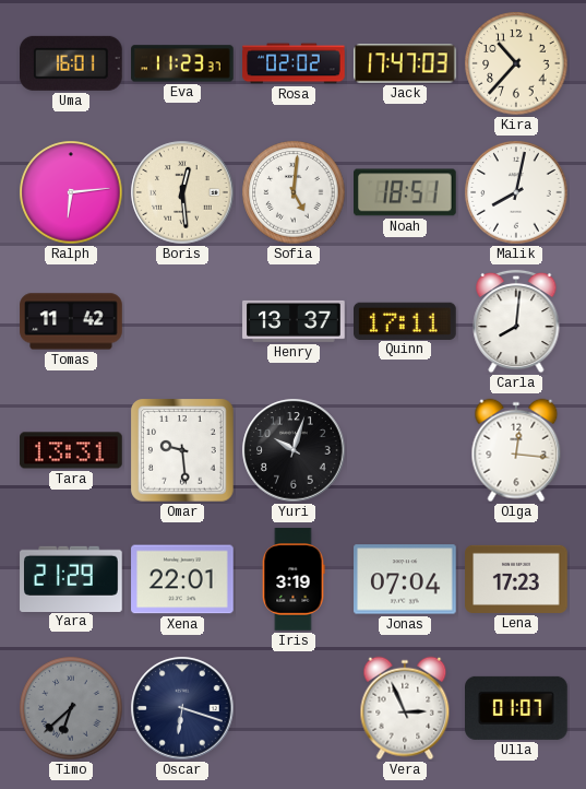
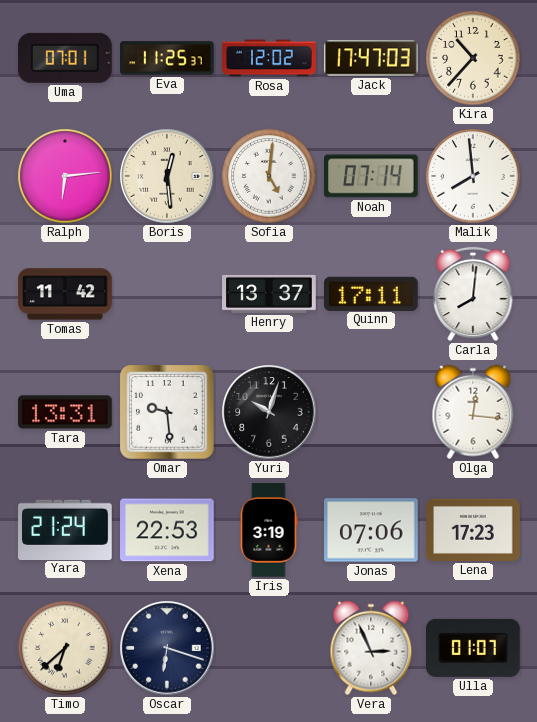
Uma: 16:01 -> 07:01 (66, 58)
Eva: 11:23 -> 11:25 (167, 58)
Rosa: 02:02 -> 12:02 (269, 58)
Noah: 18:51 -> 07:14 (372, 176)
Malik: 8:02 -> 7:59 (473, 176)
Yara: 21:29 -> 21:24 (65, 529)
Xena: 22:01 -> 22:53 (167, 530)
Jonas: 07:04 -> 07:06 (371, 530)
Timo dial: grey -> cream (65, 648)
